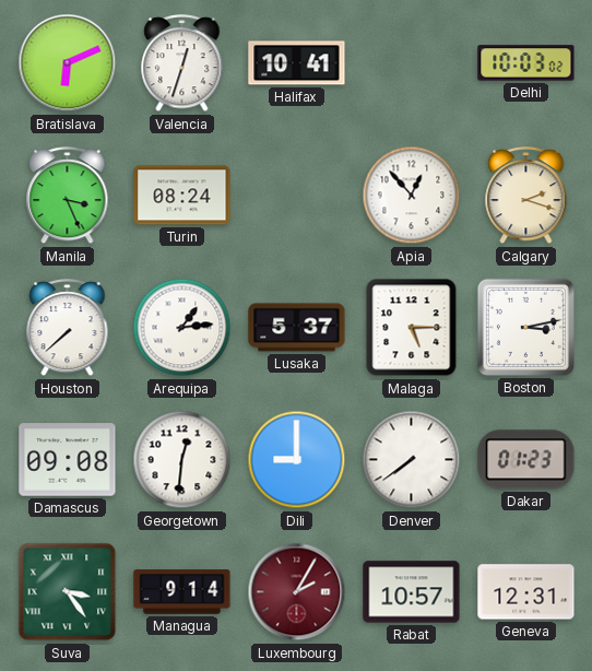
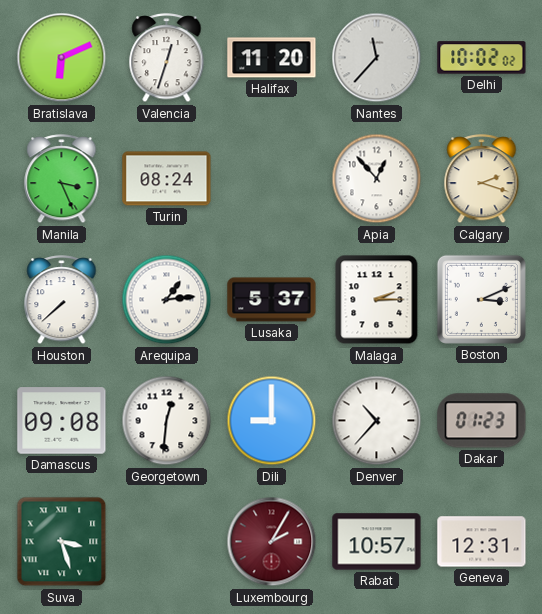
Halifax: 10:41 -> 11:20 (272, 58)
Nantes: none -> 11:37 (377, 58)
Delhi: 10:03 -> 10:02 (482, 58)
Malaga: 5:15 -> 2:15 (377, 300)
Boston: 3:13 -> 3:11 (481, 299)
Denver: 7:39 -> 10:37 (377, 421)
Suva: 3:24 -> 3:27 (62, 542)
Managua: 9:14 -> none (182, 592)
